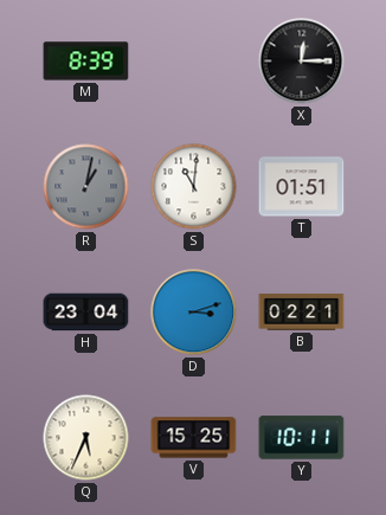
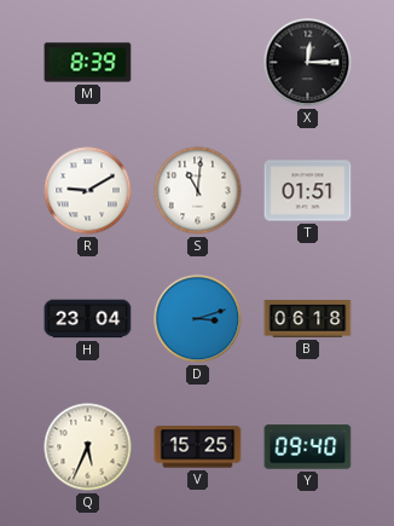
R: 1:02 -> 9:10 (88, 191)
R dial: grey -> white (88, 191)
B: 02:21 -> 06:18 (308, 319)
Y: 10:11 -> 09:40 (308, 447)
